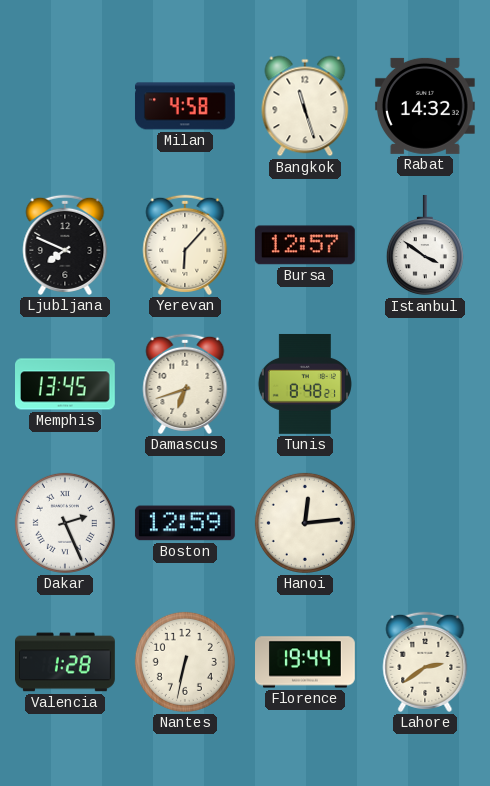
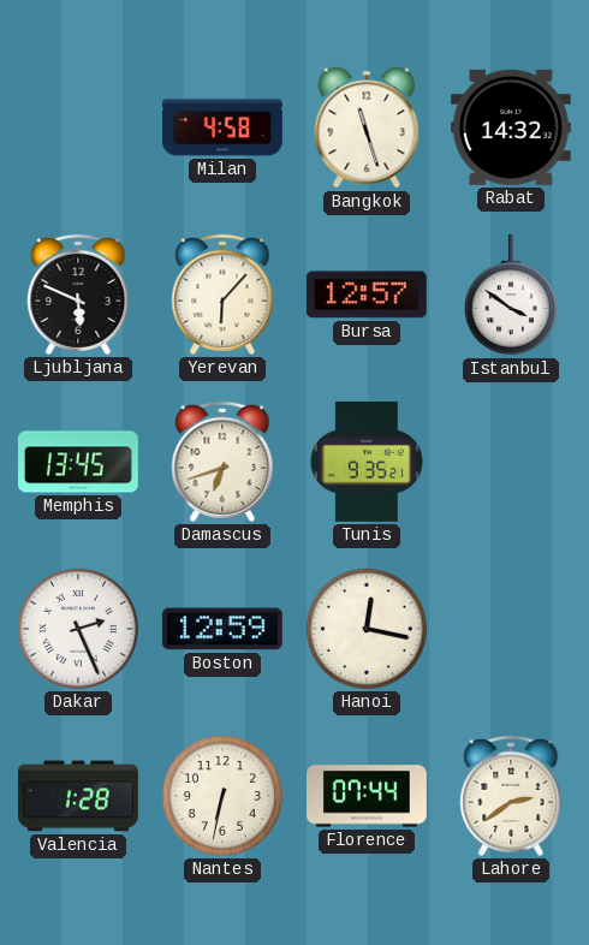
Ljubljana: 7:49 -> 5:49 (78, 295)
Tunis: 8:48 -> 9:35 (367, 462)
Hanoi: 12:14 -> 12:17 (367, 629)
Florence: 19:44 -> 07:44 (368, 796)
